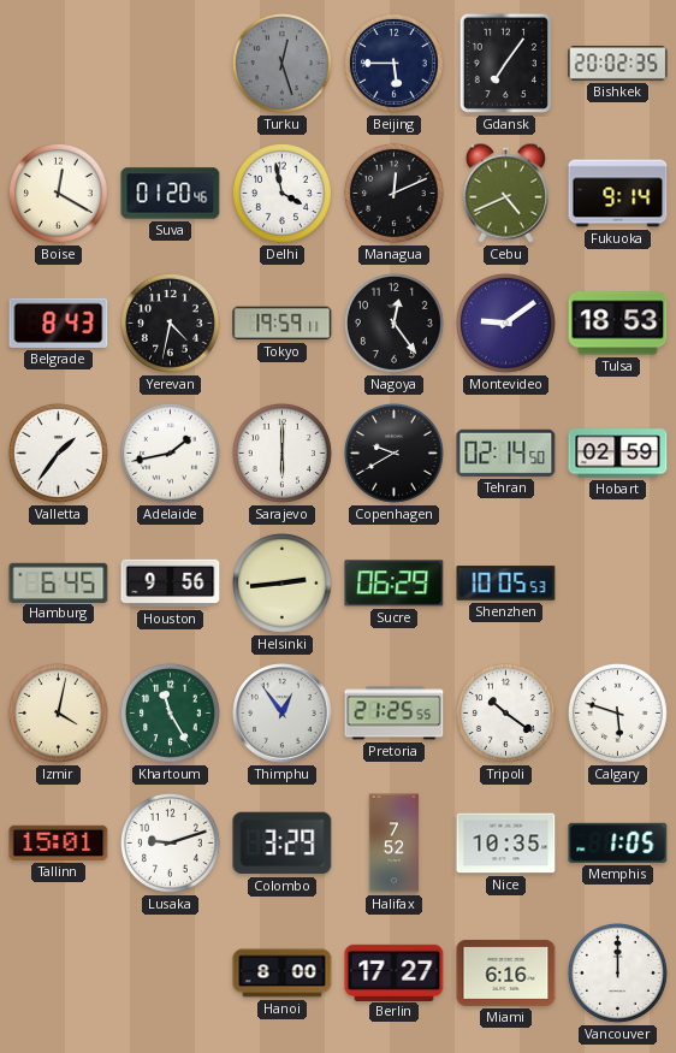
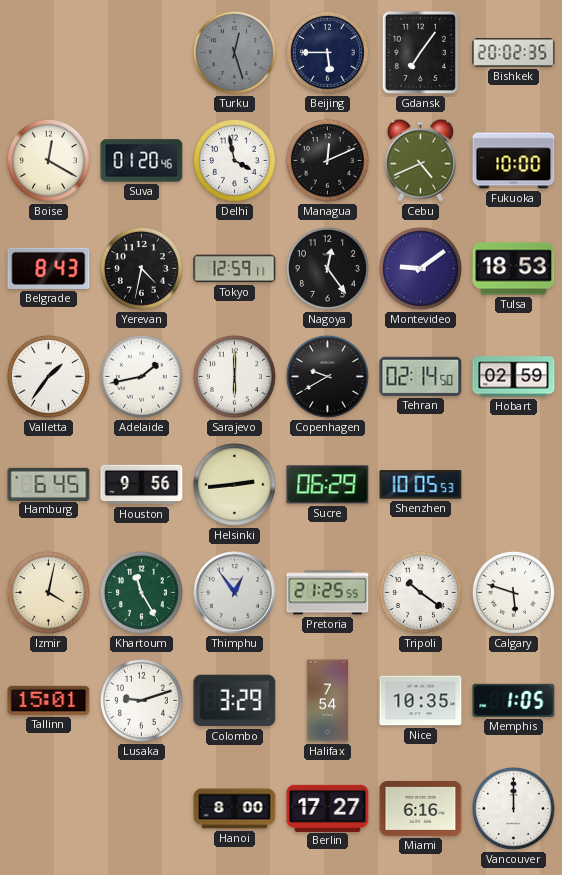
Fukuoka: 9:14 -> 10:00 (514, 161)
Tokyo: 19:59 -> 12:59 (235, 269)
Halifax: 7:52 -> 7:54 (328, 701)
